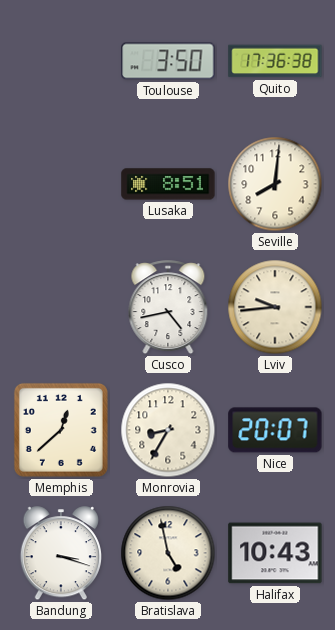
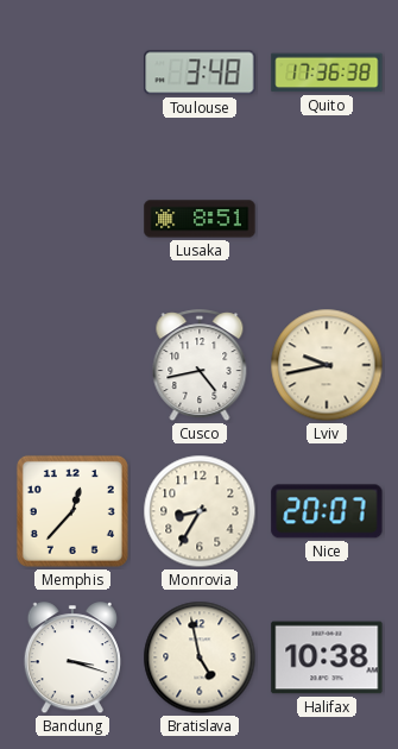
Toulouse: 3:50 -> 3:48 (200, 73)
Seville: 8:01 -> none (275, 184)
Lviv: 9:44 -> 9:43 (327, 365)
Memphis: 12:38 -> 12:37 (72, 511)
Halifax: 10:43 -> 10:38 (327, 657)
